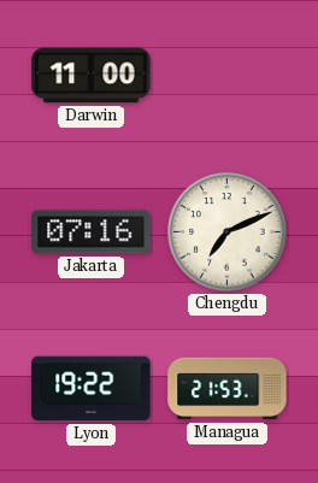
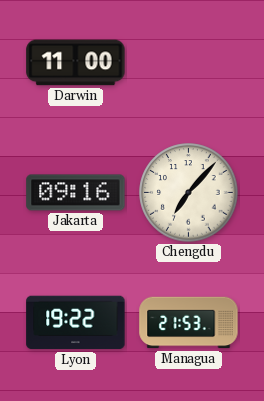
Jakarta: 07:16 -> 09:16 (76, 193)
Chengdu: 7:11 -> 7:07 (189, 193)
